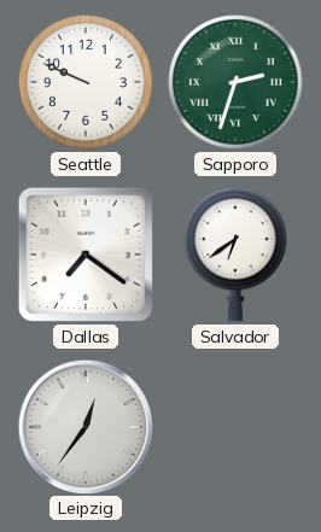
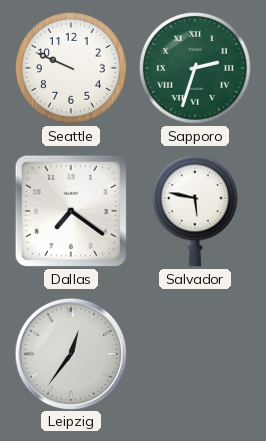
Salvador: 6:39 -> 5:47 (195, 211)
